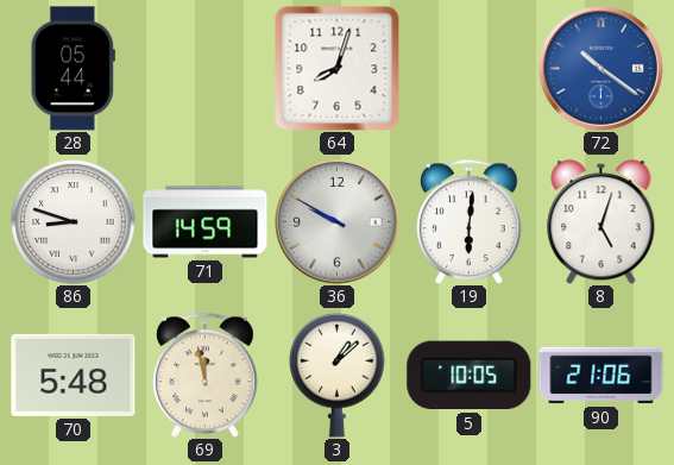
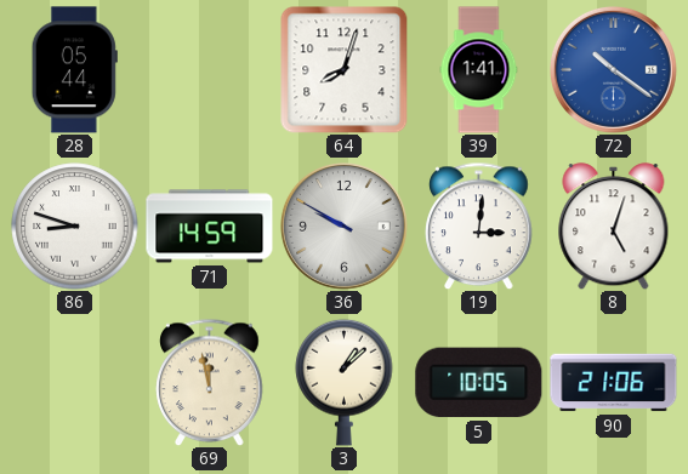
39: none -> 1:41 (479, 70)
19: 6:01 -> 3:01 (479, 225)
70: 5:48 -> none (74, 375)
